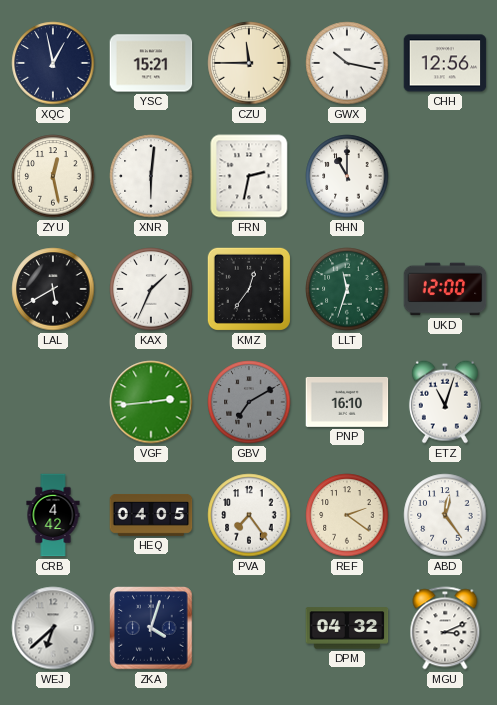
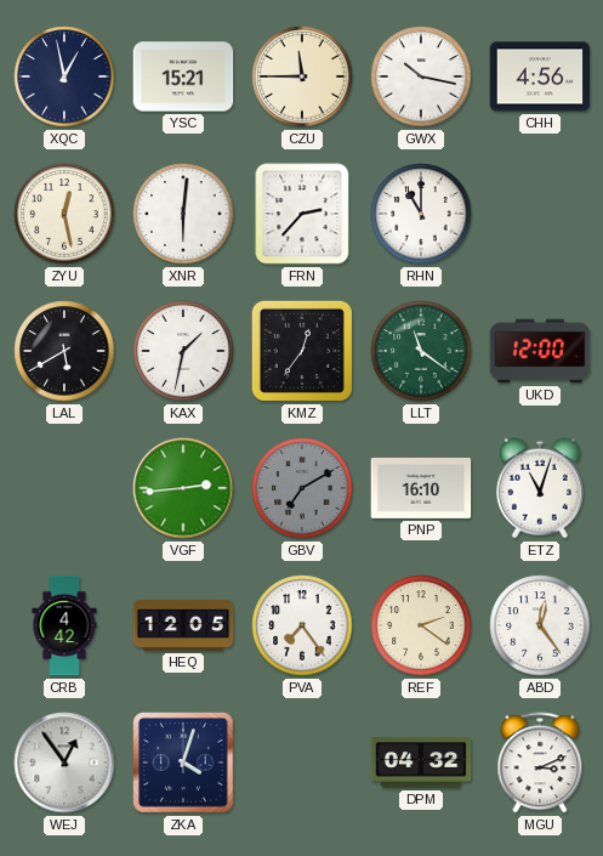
CHH: 12:56 -> 4:56 (540, 76)
FRN: 2:32 -> 2:37 (302, 214)
KAX: 1:34 -> 1:32 (183, 351)
LLT: 11:33 -> 11:21 (421, 351)
HEQ: 04:05 -> 12:05 (183, 625)
WEJ: 6:38 -> 12:54 (64, 763)
